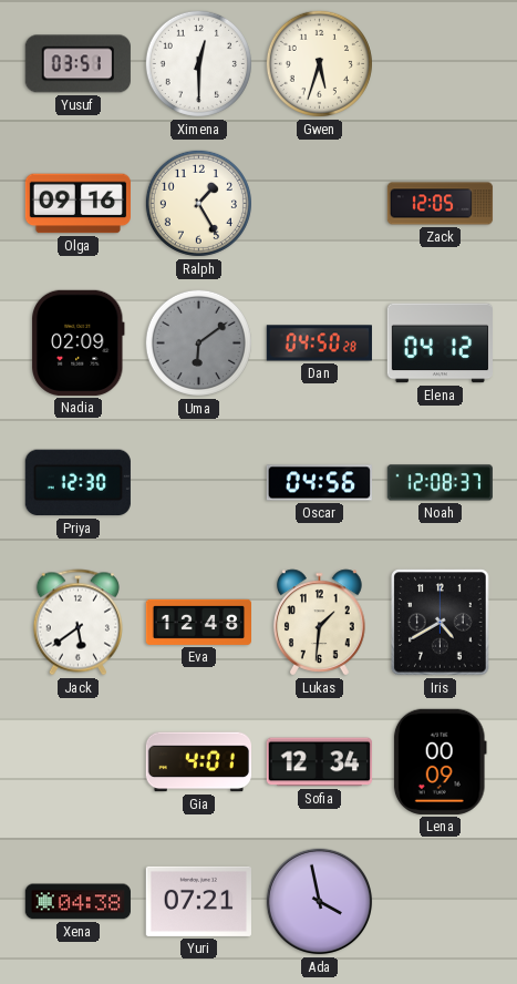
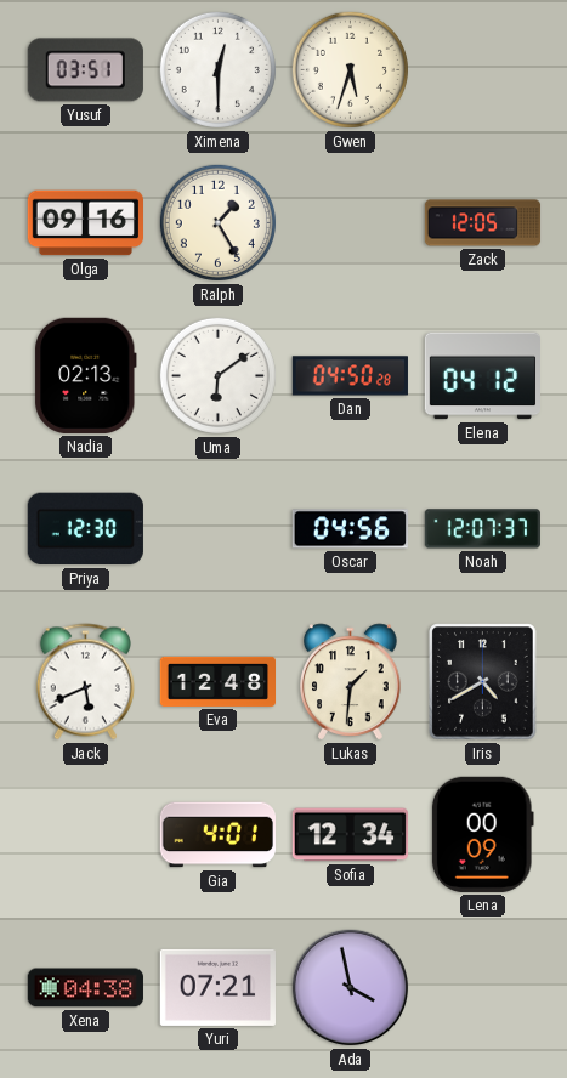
Nadia: 02:09 -> 02:13 (86, 375)
Uma dial: grey -> white (217, 375)
Noah: 12:08 -> 12:07 (482, 529)
Jack: 5:39 -> 5:41 (85, 682)
